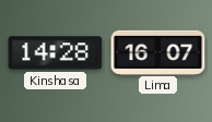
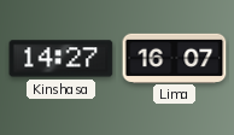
Kinshasa: 14:28 -> 14:27 (62, 59)
